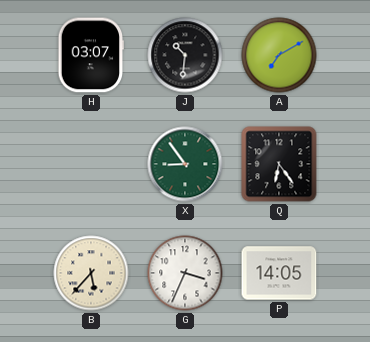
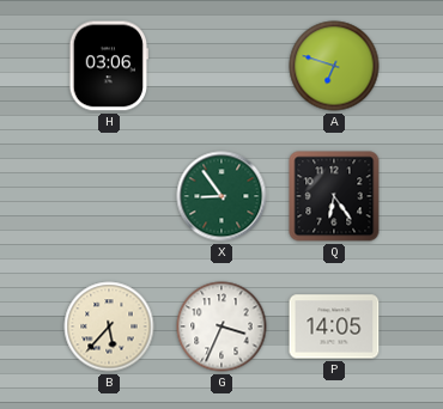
H: 03:07 -> 03:06 (108, 66)
J: 10:31 -> none (185, 55)
A: 7:10 -> 6:48 (334, 66)
